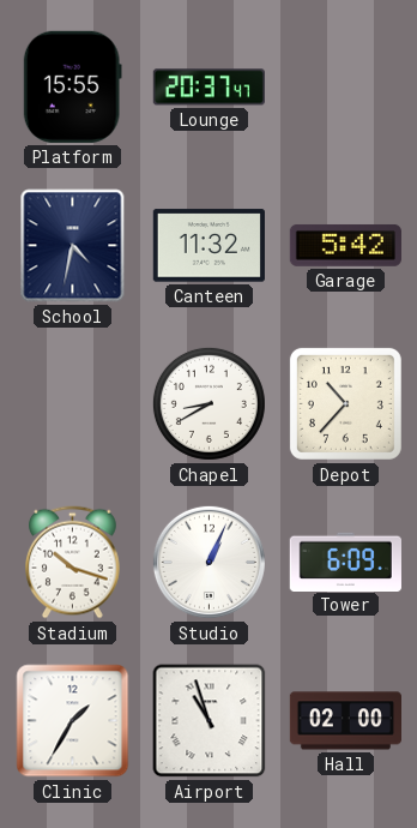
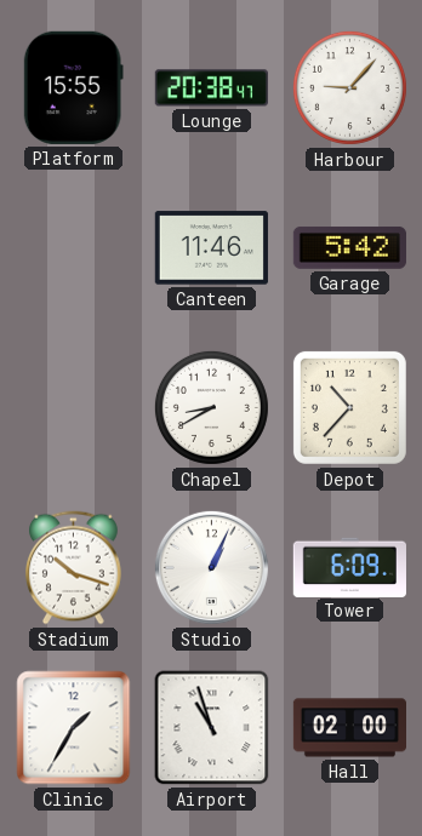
Lounge: 20:37 -> 20:38 (211, 88)
Harbour: none -> 9:07 (349, 87)
School: 4:32 -> none (73, 246)
Canteen: 11:32 -> 11:46 (211, 248)
